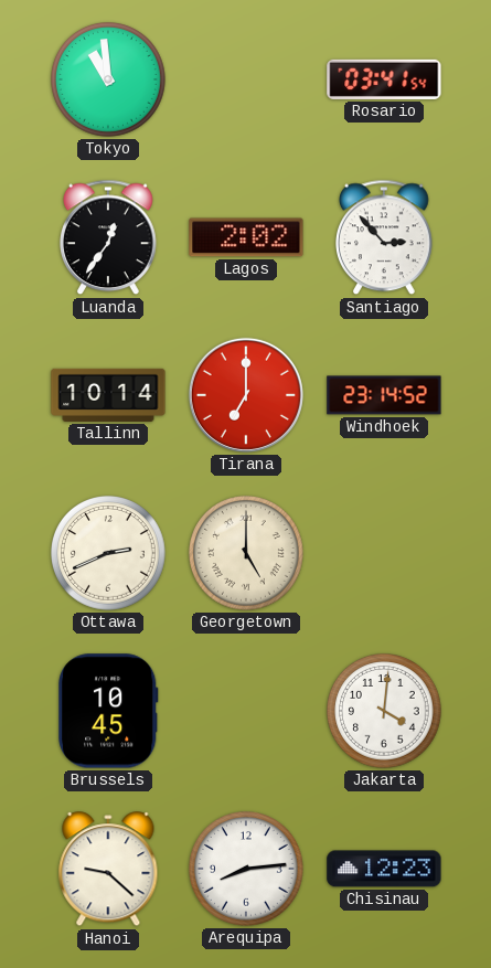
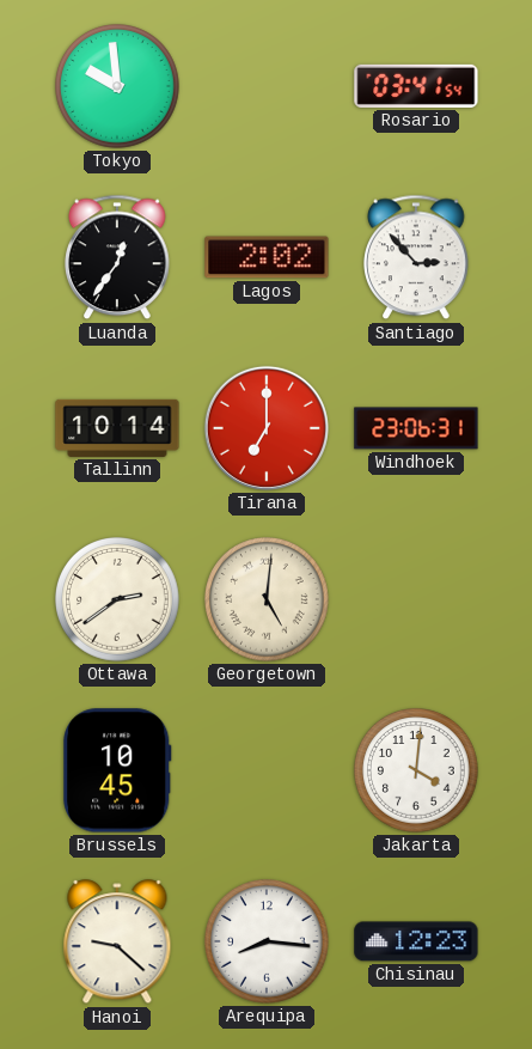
Tokyo: 10:59 -> 9:59 (118, 87)
Windhoek: 23:14 -> 23:06 (416, 428)
Ottawa: 2:41 -> 2:39 (118, 600)
Georgetown: 5:00 -> 5:01 (268, 600)
Arequipa: 8:14 -> 8:16 (268, 943)
